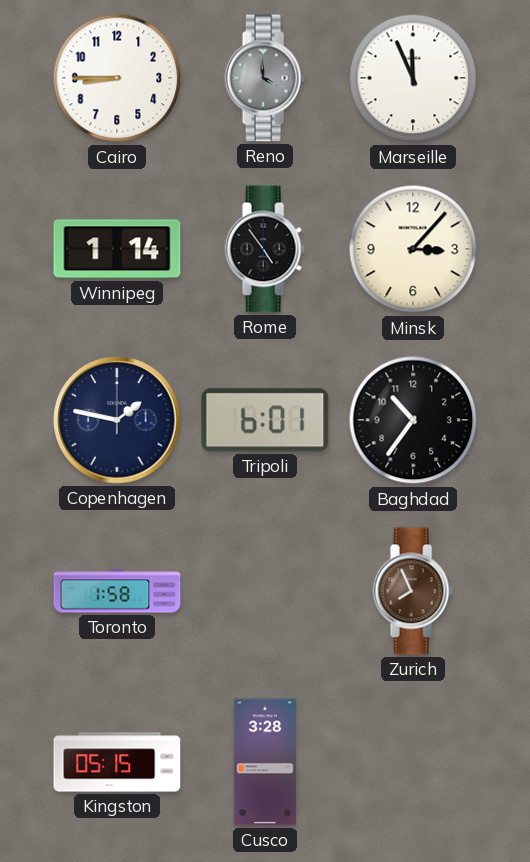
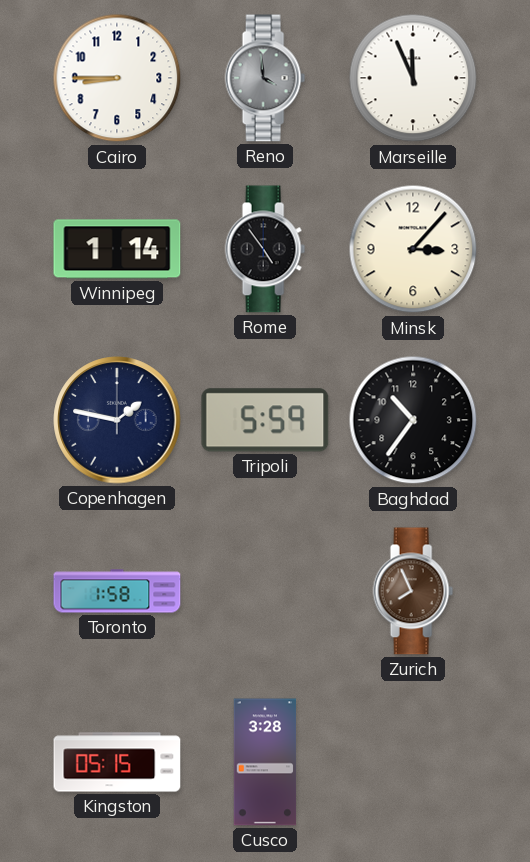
Tripoli: 6:01 -> 5:59 (265, 420)
